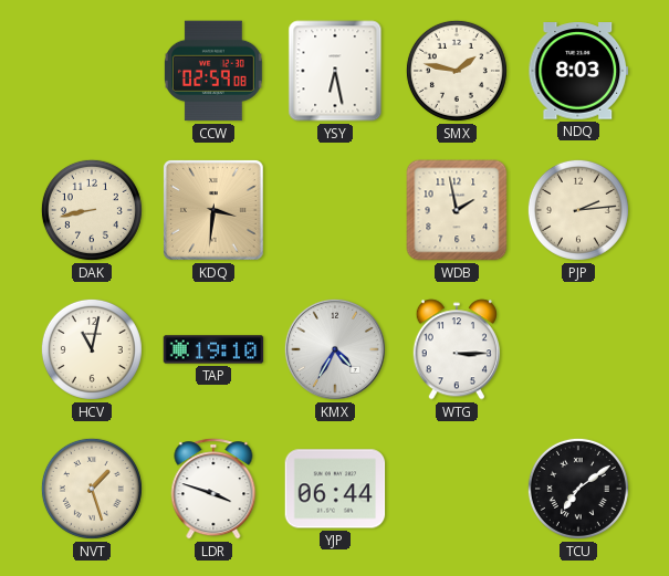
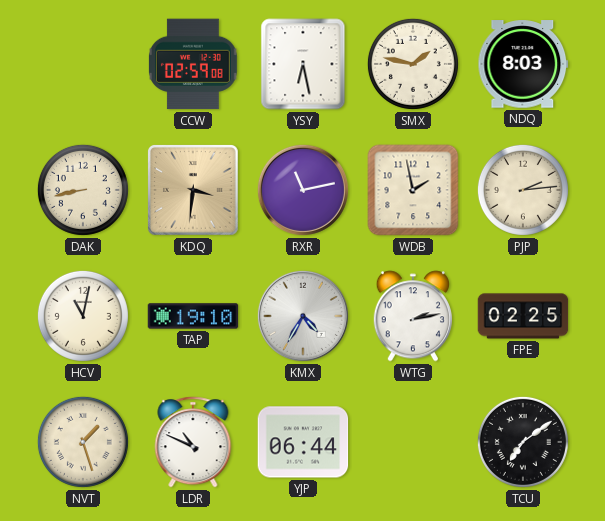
RXR: none -> 11:13 (303, 190)
WTG: 3:15 -> 2:13 (412, 316)
FPE: none -> 02:25 (523, 316)
LDR: 3:48 -> 10:49 (193, 442)
